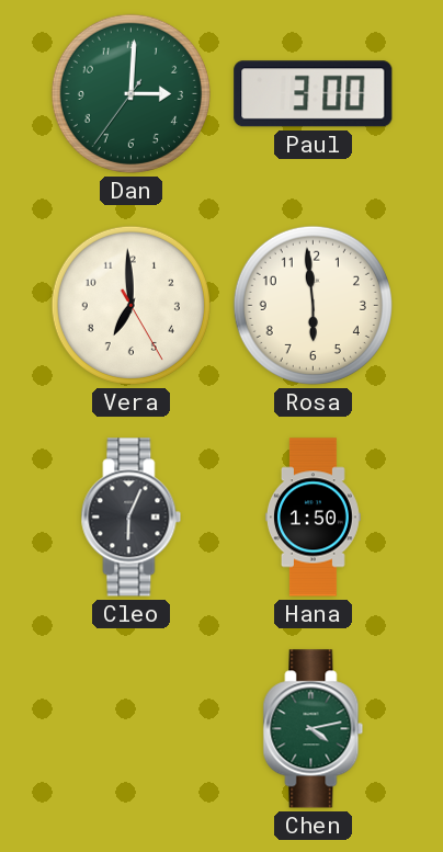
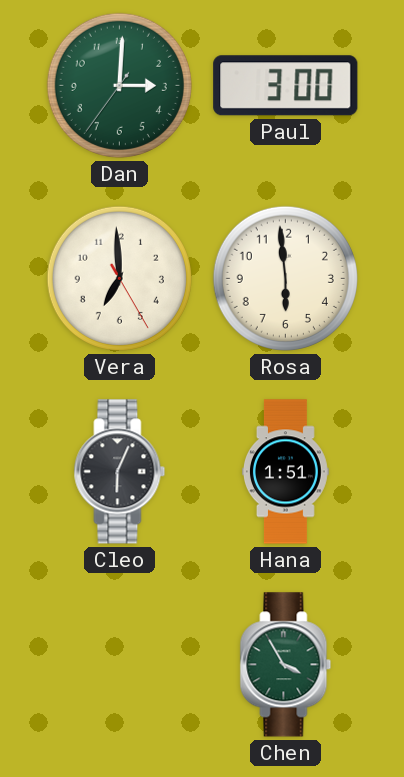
Hana: 1:50 -> 1:51 (285, 472)
Chen: 4:13 -> 3:55 (286, 665)
